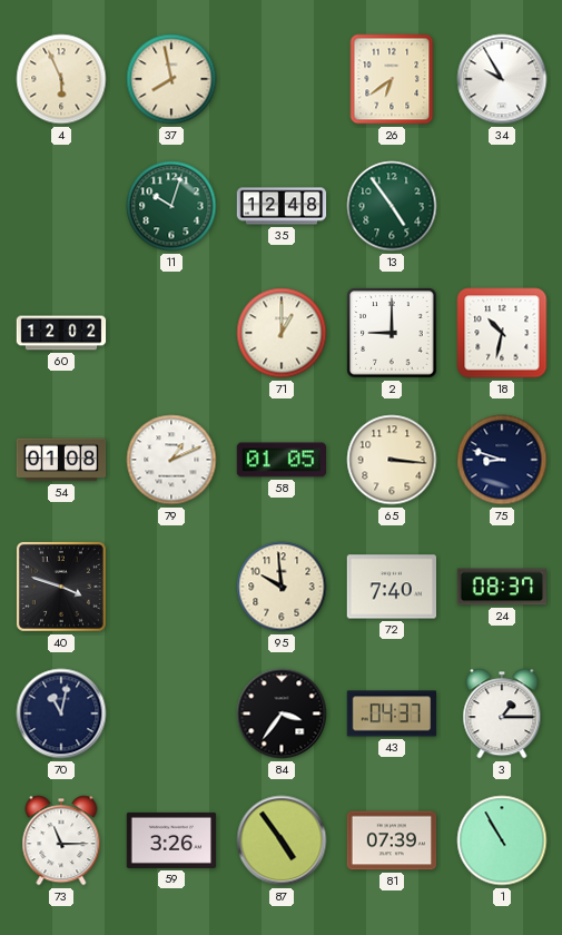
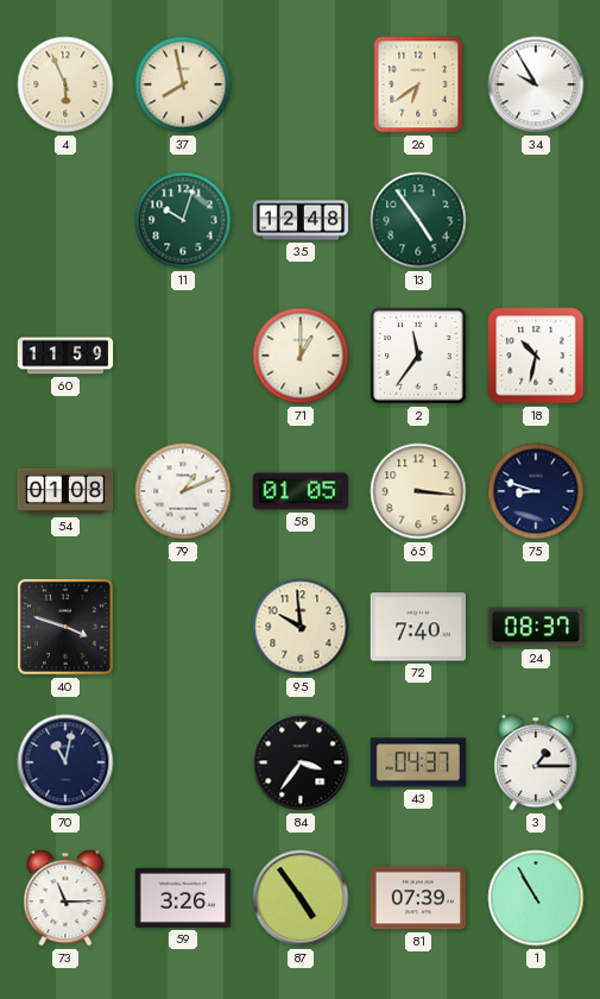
60: 12:02 -> 11:59 (65, 356)
2: 9:00 -> 11:36 (418, 356)
